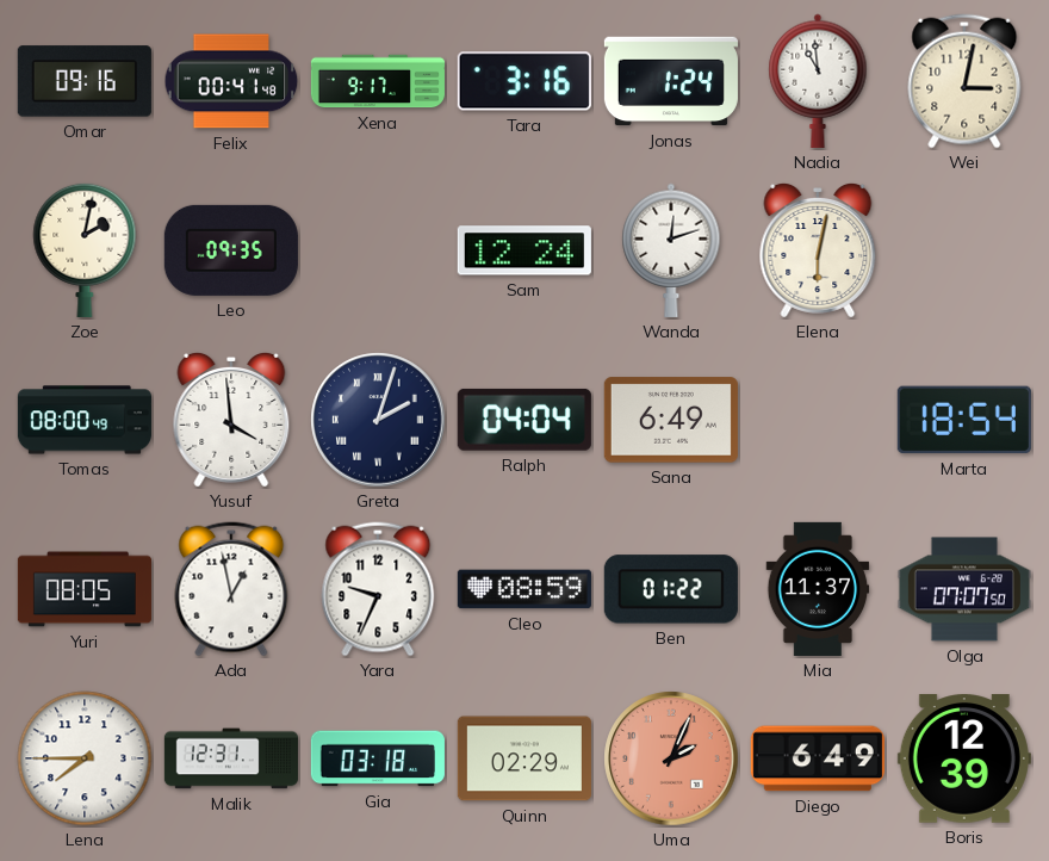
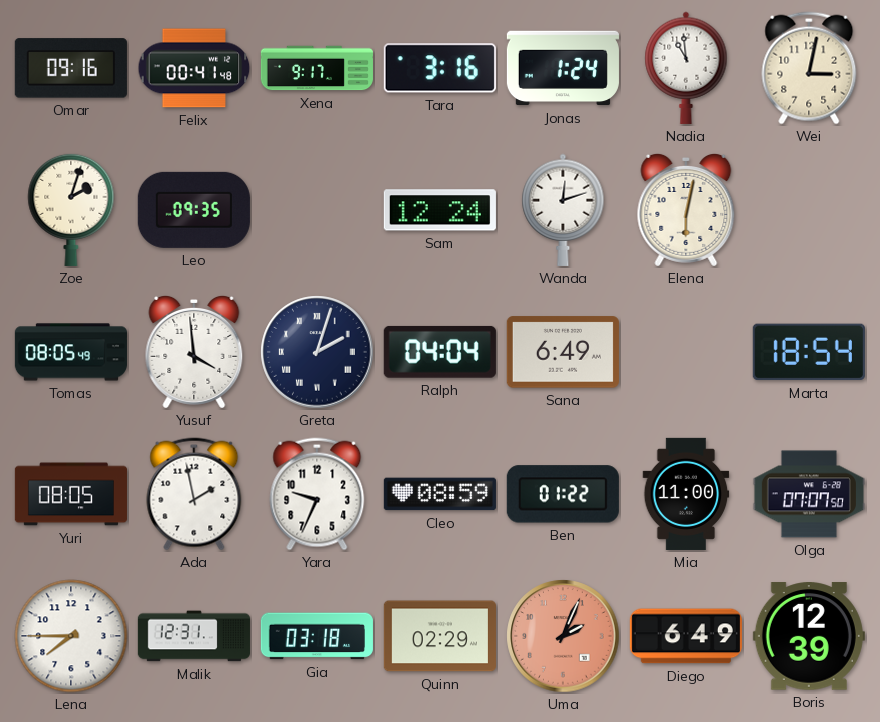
Zoe: 2:02 -> 2:03 (71, 209)
Tomas: 08:00 -> 08:05 (71, 352)
Ada: 12:58 -> 1:58 (194, 494)
Mia: 11:37 -> 11:00 (686, 494)
